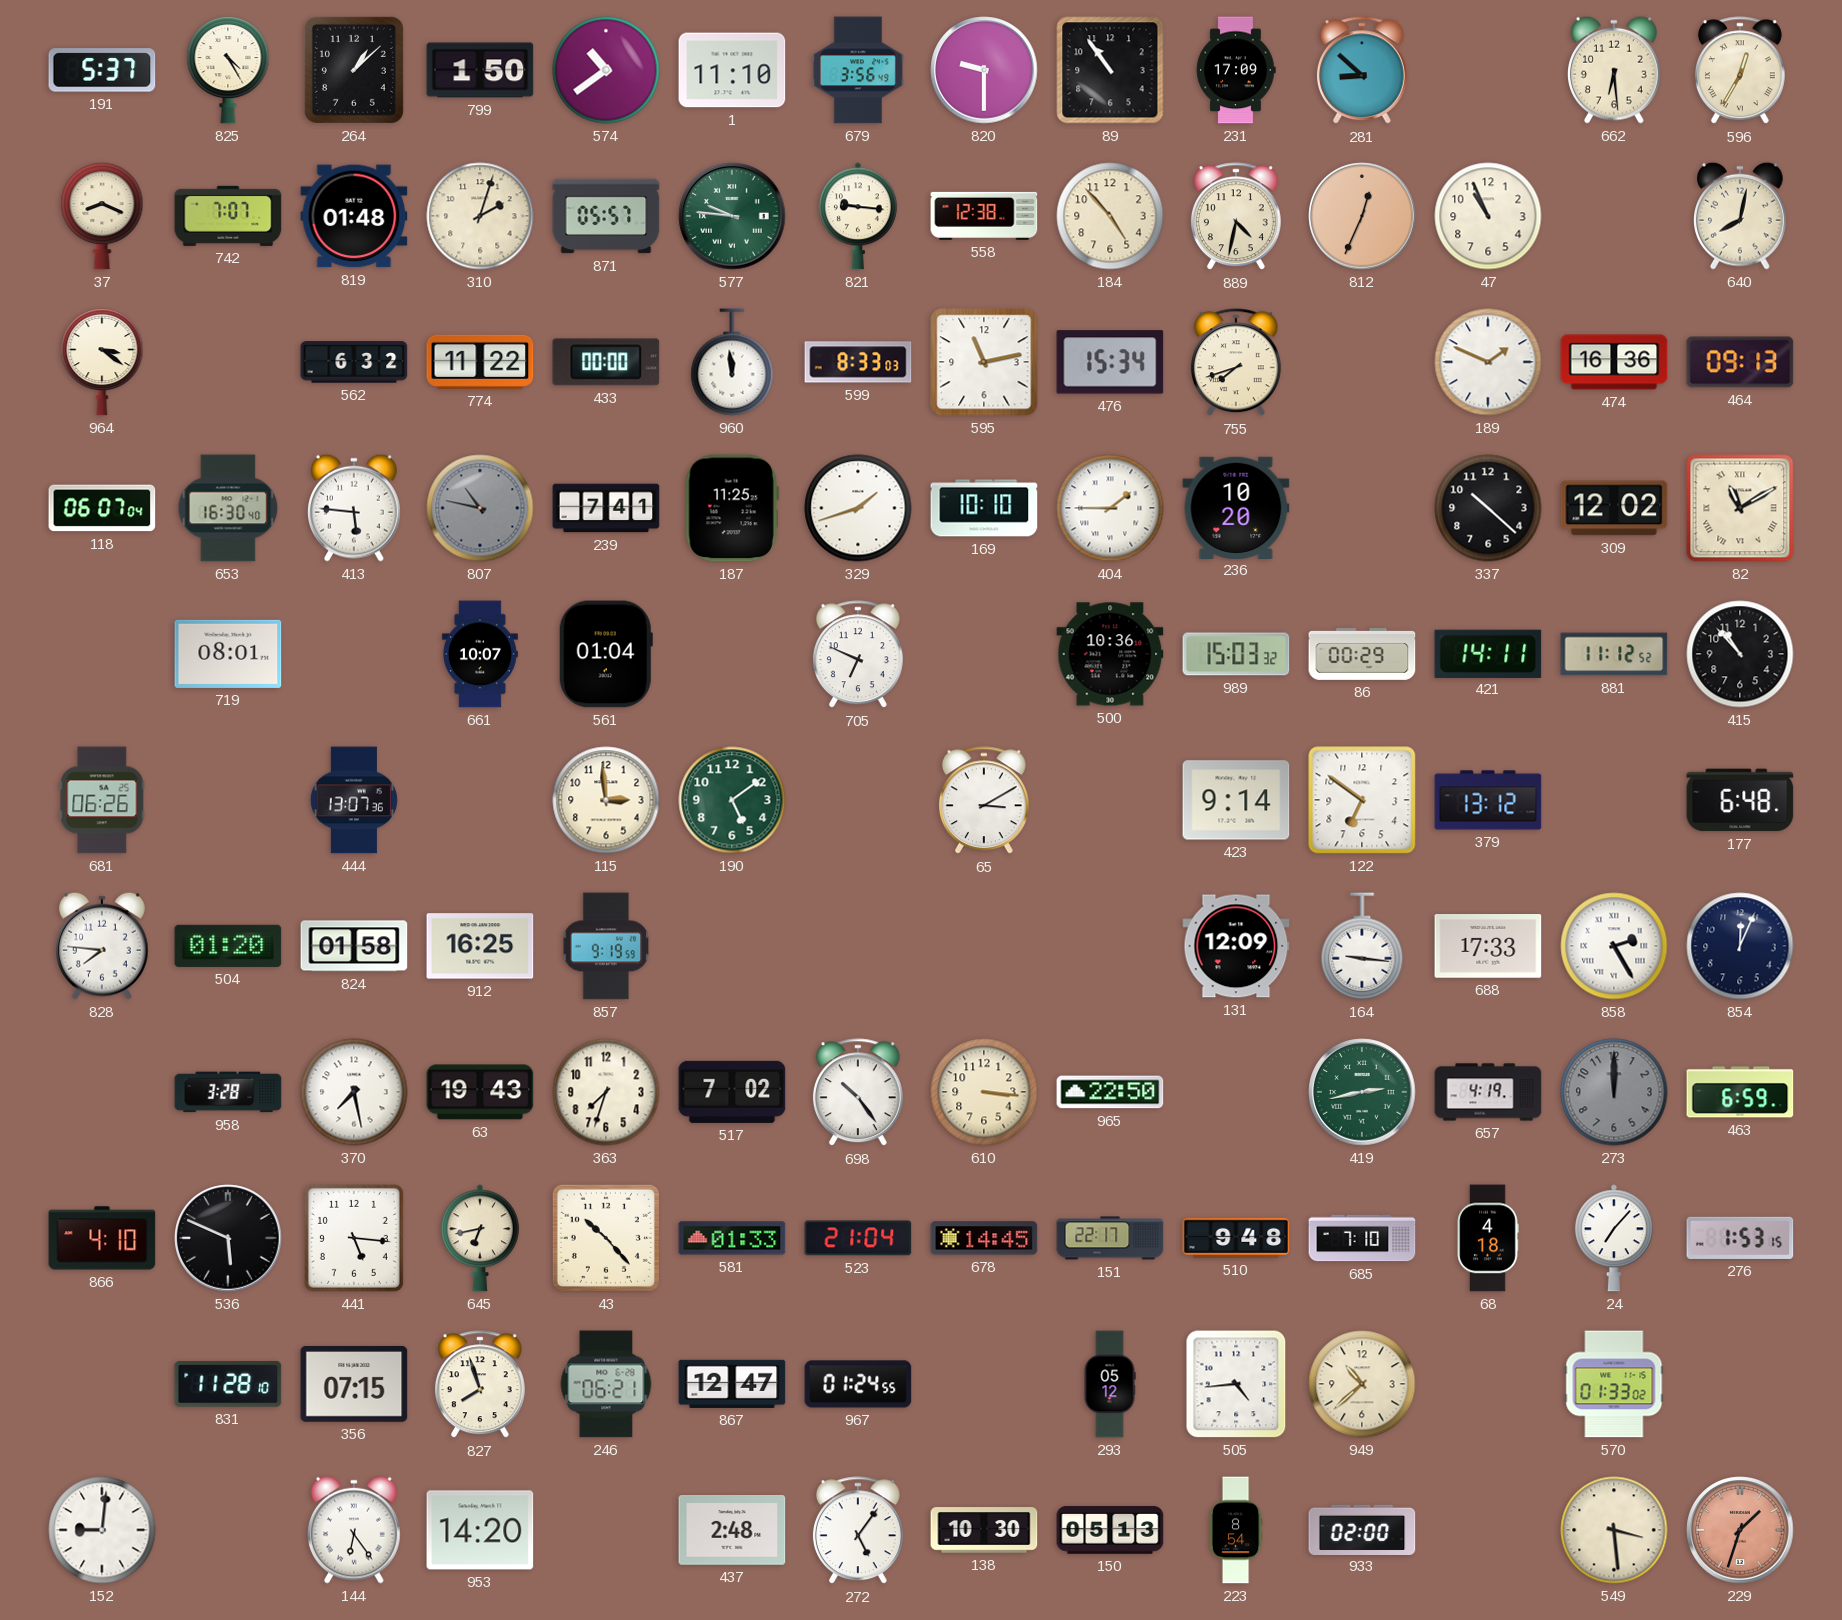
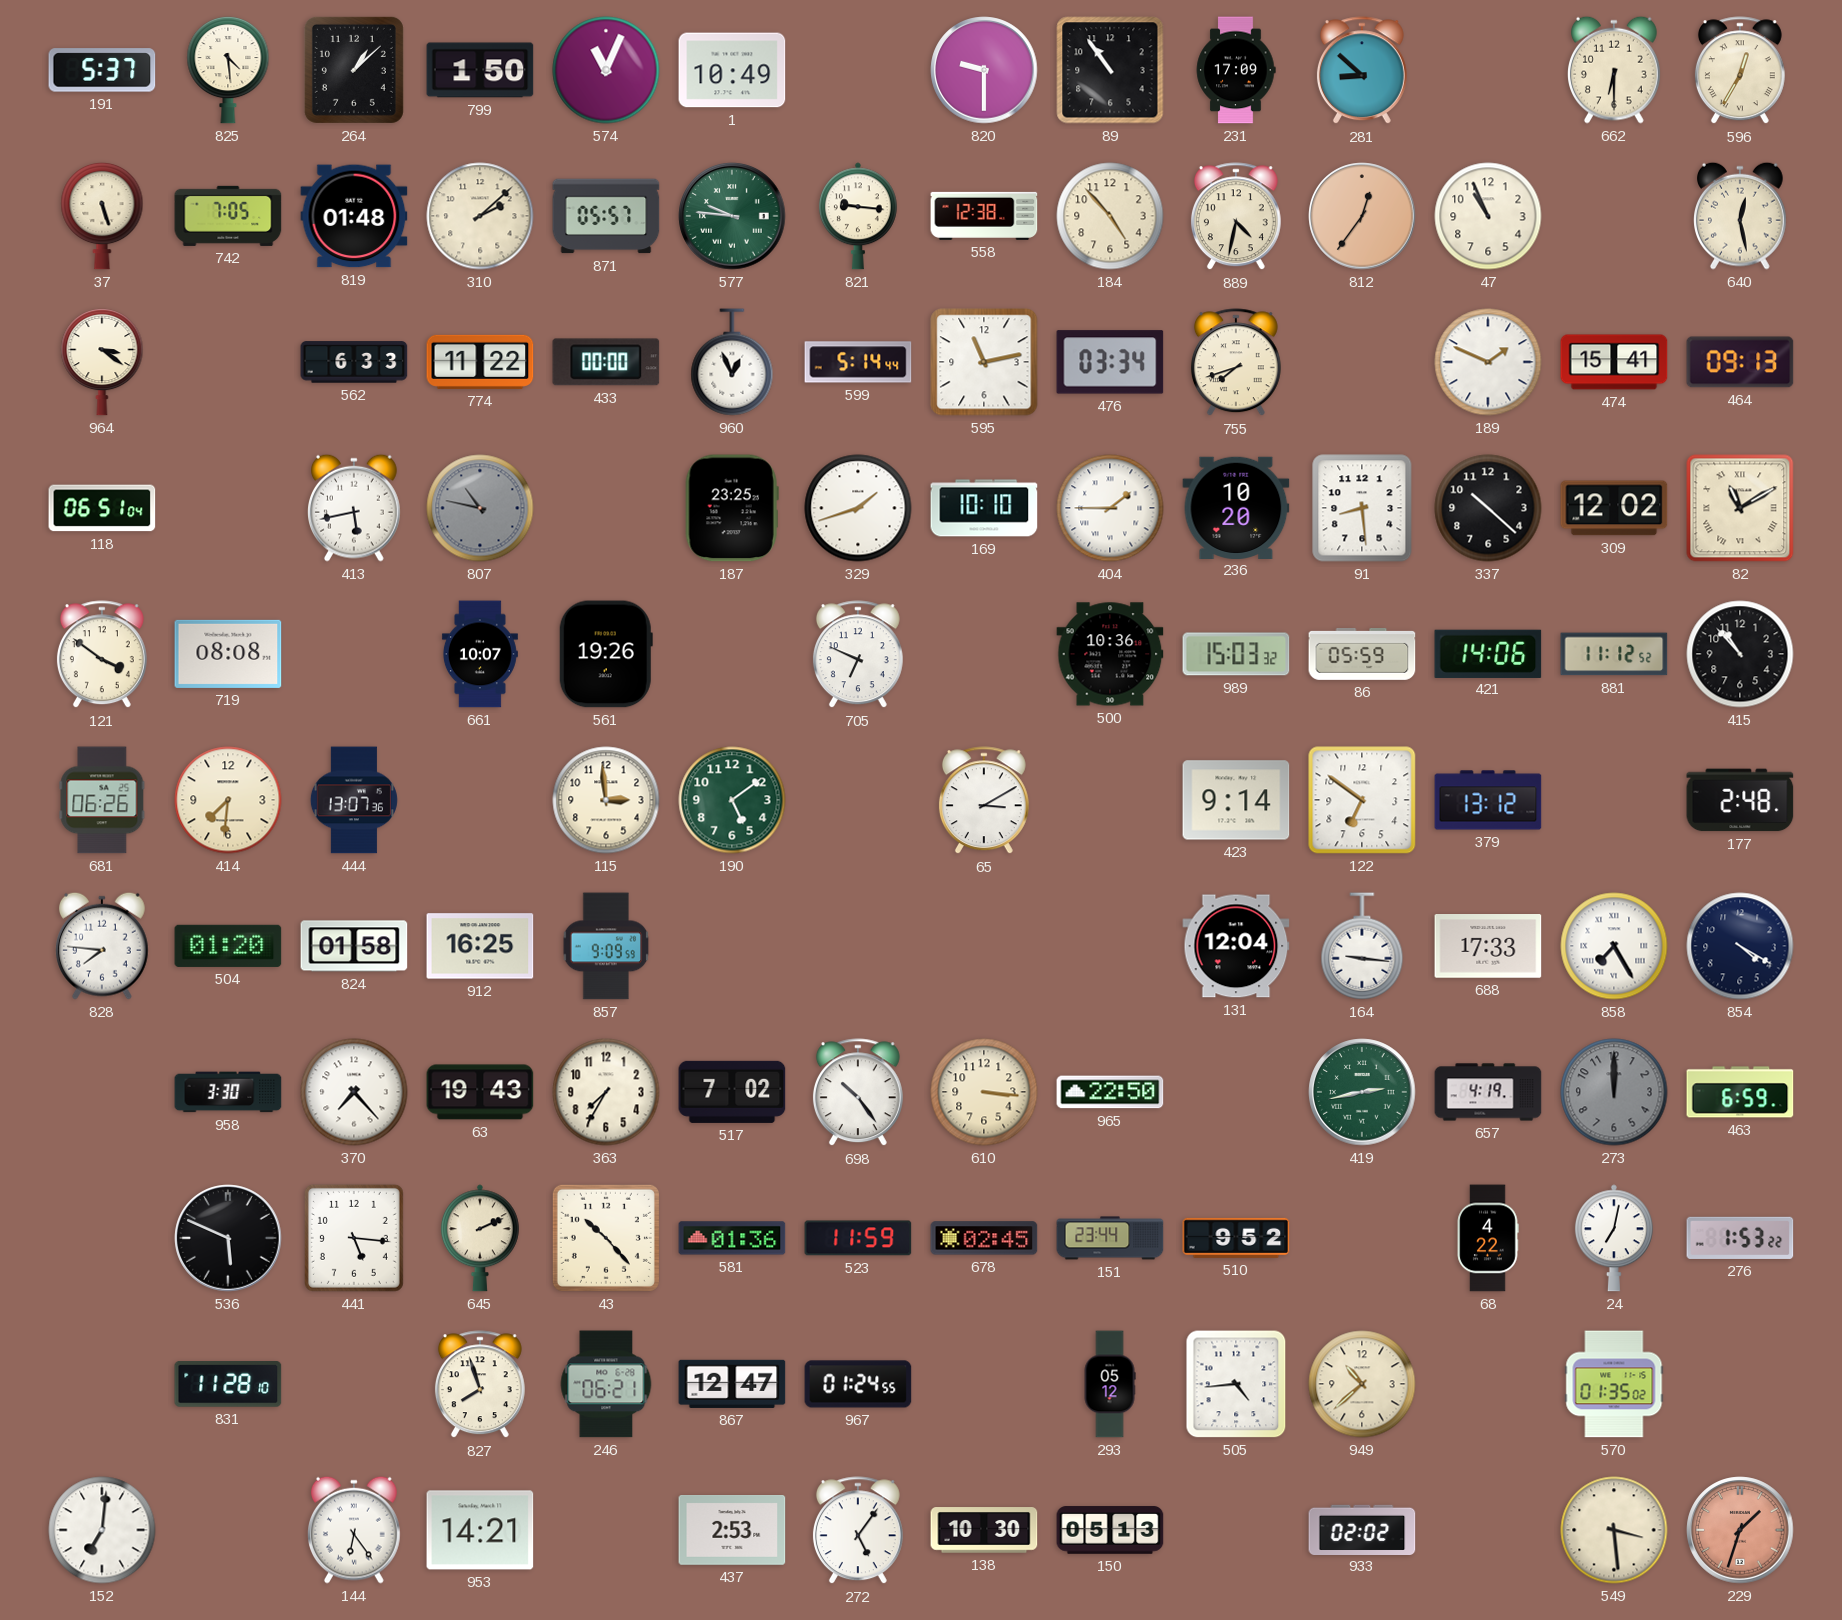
825: 4:25 -> 4:29 (228, 70)
574: 10:39 -> 11:04 (606, 70)
1: 11:10 -> 10:49 (732, 70)
679: 3:56 -> none (858, 70)
662: 6:29 -> 6:30 (1615, 70)
37: 8:19 -> 5:27 (102, 216)
742: 7:07 -> 7:05 (228, 216)
310: 2:03 -> 2:08 (480, 216)
812: 12:34 -> 12:36 (1362, 216)
640: 8:02 -> 12:28 (1741, 216)
562: 6:32 -> 6:33 (354, 362)
960: 11:59 -> 12:56 (732, 362)
599: 8:33 -> 5:14 (858, 362)
476: 15:34 -> 03:34 (1110, 362)
474: 16:36 -> 15:41 (1614, 362)
118: 06:07 -> 06:51 (102, 508)
653: 16:30 -> none (228, 508)
413: 5:46 -> 5:43 (355, 508)
239: 7:41 -> none (606, 508)
187: 11:25 -> 23:25 (732, 508)
91: none -> 8:29 (1362, 508)
121: none -> 3:51 (102, 655)
719: 08:01 -> 08:08 (228, 654)
561: 01:04 -> 19:26 (606, 654)
86: 00:29 -> 05:59 (1362, 654)
421: 14:11 -> 14:06 (1488, 653)
414: none -> 7:31 (228, 800)
177: 6:48 -> 2:48 (1740, 800)
857: 9:19 -> 9:09 (606, 946)
131: 12:09 -> 12:04 (1236, 946)
858: 2:25 -> 7:25 (1614, 946)
854: 12:04 -> 4:20 (1740, 946)
958: 3:28 -> 3:30 (228, 1092)
370: 7:28 -> 7:23 (354, 1092)
363: 7:33 -> 7:35 (606, 1092)
866: 4:10 -> none (102, 1238)
645: 6:43 -> 2:11 (480, 1238)
581: 01:33 -> 01:36 (732, 1238)
523: 21:04 -> 11:59 (858, 1238)
678: 14:45 -> 02:45 (984, 1238)
151: 22:17 -> 23:44 (1110, 1238)
510: 9:48 -> 9:52 (1236, 1238)
685: 7:10 -> none (1362, 1238)
68: 4:18 -> 4:22 (1488, 1238)
24: 7:07 -> 7:02 (1614, 1238)
276: 1:53:15 -> 1:53:22 (1740, 1238)
356: 07:15 -> none (354, 1384)
570: 01:33 -> 01:35 (1614, 1384)
152: 9:01 -> 7:01 (102, 1530)
953: 14:20 -> 14:21 (480, 1530)
437: 2:48 -> 2:53 (732, 1531)
223: 8:54 -> none (1236, 1530)
933: 02:00 -> 02:02 (1362, 1529)
